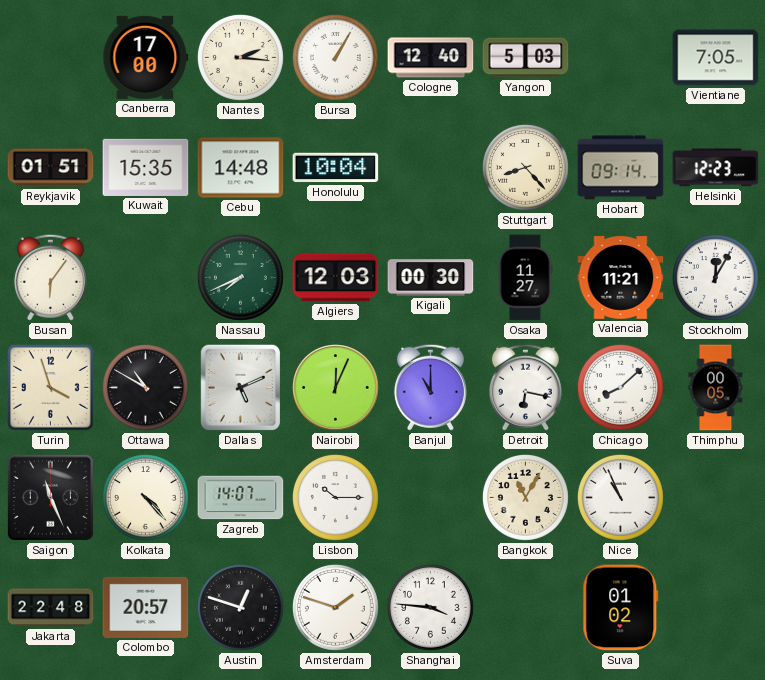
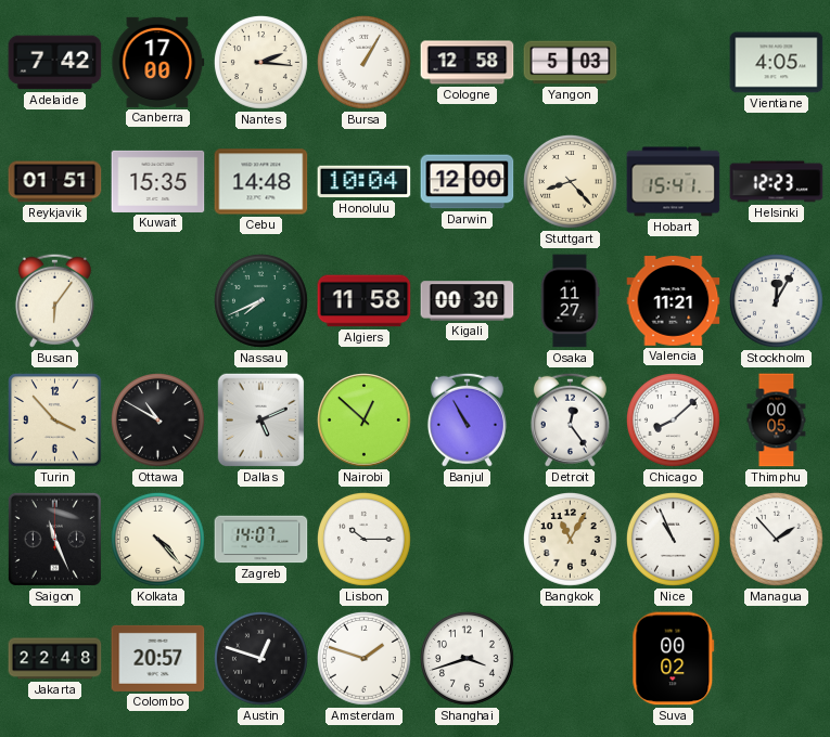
Adelaide: none -> 7:42 (55, 63)
Cologne: 12:40 -> 12:58 (468, 63)
Vientiane: 7:05 -> 4:05 (777, 63)
Darwin: none -> 12:00 (468, 182)
Hobart: 09:14 -> 15:41 (674, 182)
Algiers: 12:03 -> 11:58 (365, 301)
Turin: 3:57 -> 3:53 (55, 421)
Nairobi: 12:04 -> 12:52 (365, 421)
Banjul: 11:00 -> 10:55 (467, 419)
Detroit: 6:17 -> 12:24 (570, 419)
Managua: none -> 1:53 (776, 539)
Shanghai: 3:46 -> 3:42 (467, 658)
Suva: 01:02 -> 00:02 (674, 659)
